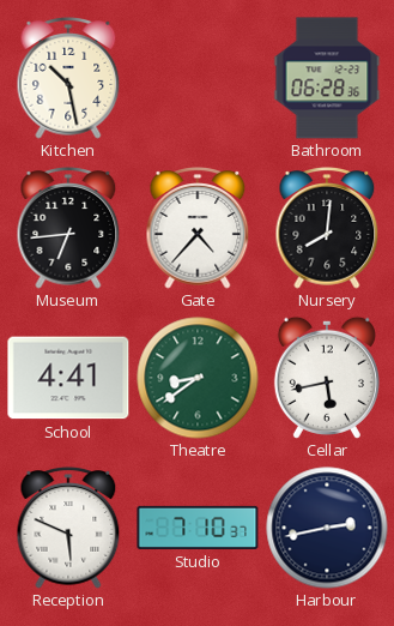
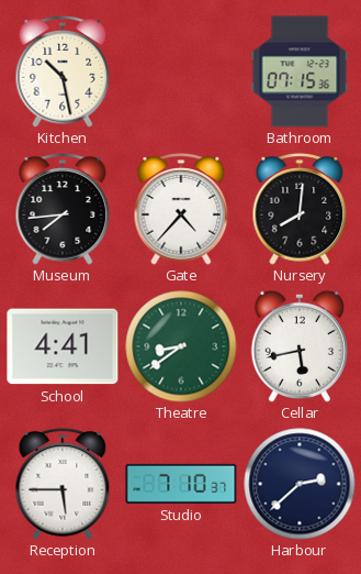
Bathroom: 06:28 -> 07:15 (300, 71)
Museum: 6:44 -> 7:44 (63, 209)
Reception: 5:49 -> 5:45 (63, 484)
Harbour: 2:43 -> 2:38 (300, 484)
